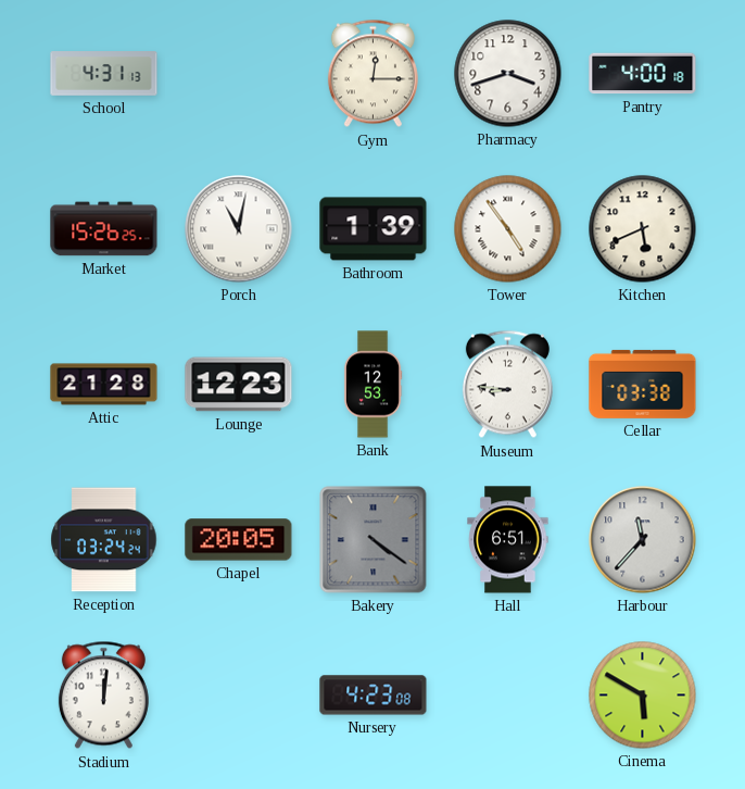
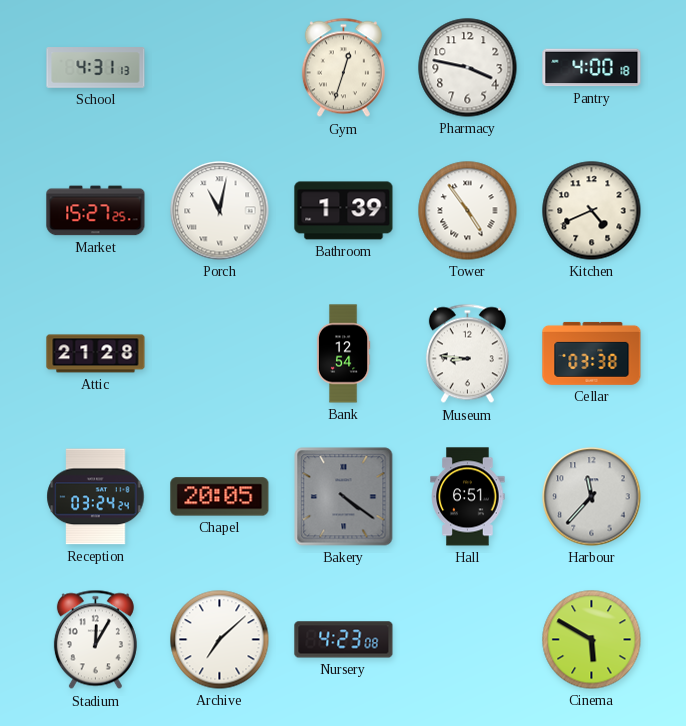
Gym: 12:15 -> 12:33 (343, 68)
Pharmacy: 3:42 -> 3:47 (468, 68)
Market: 15:26 -> 15:27 (96, 211)
Kitchen: 5:41 -> 4:41 (592, 211)
Lounge: 12:23 -> none (239, 385)
Bank: 12:53 -> 12:54 (343, 354)
Stadium: 12:01 -> 12:05 (95, 640)
Archive: none -> 7:08 (220, 640)
